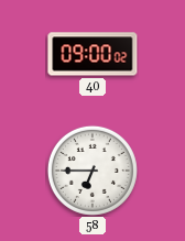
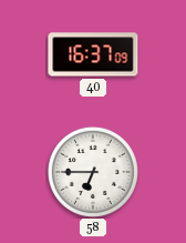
40: 09:00 -> 16:37 (93, 54)
